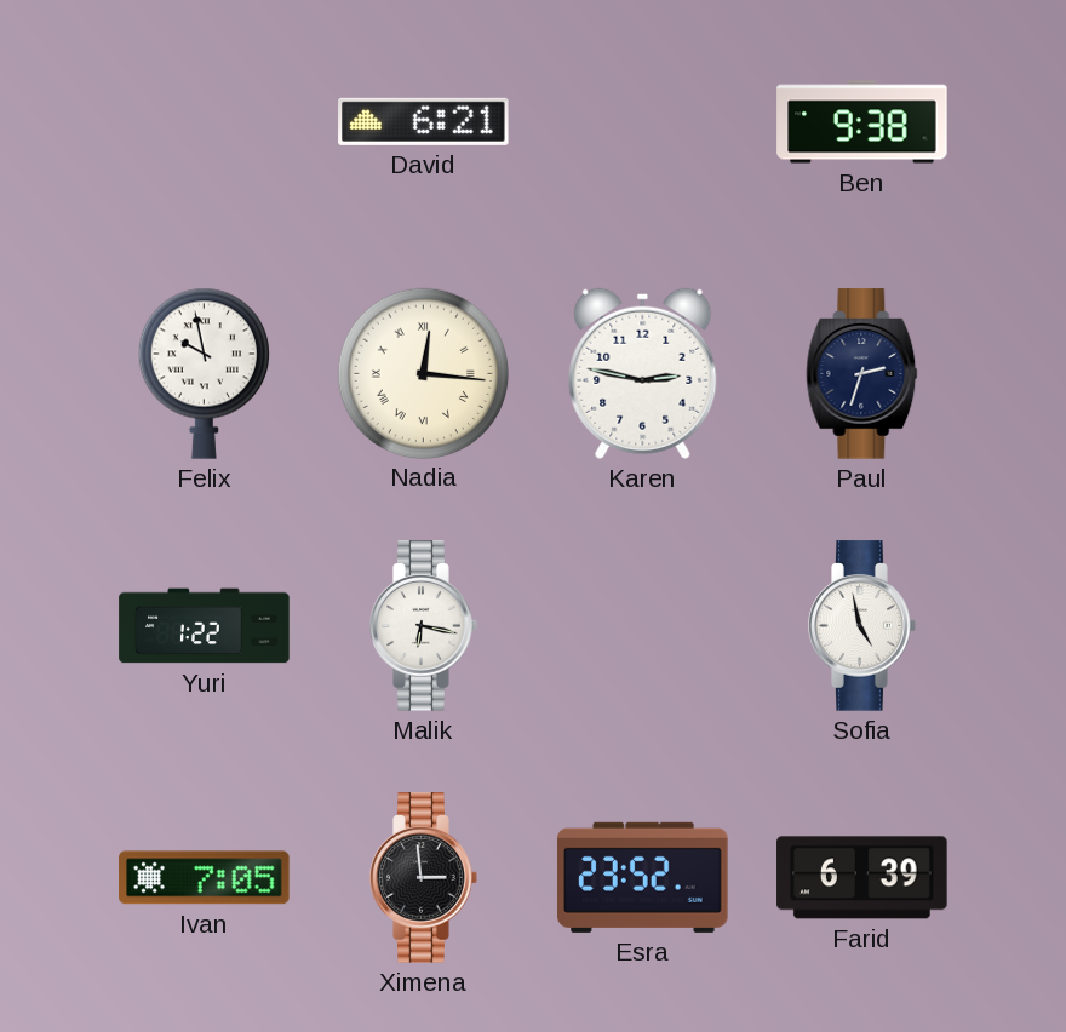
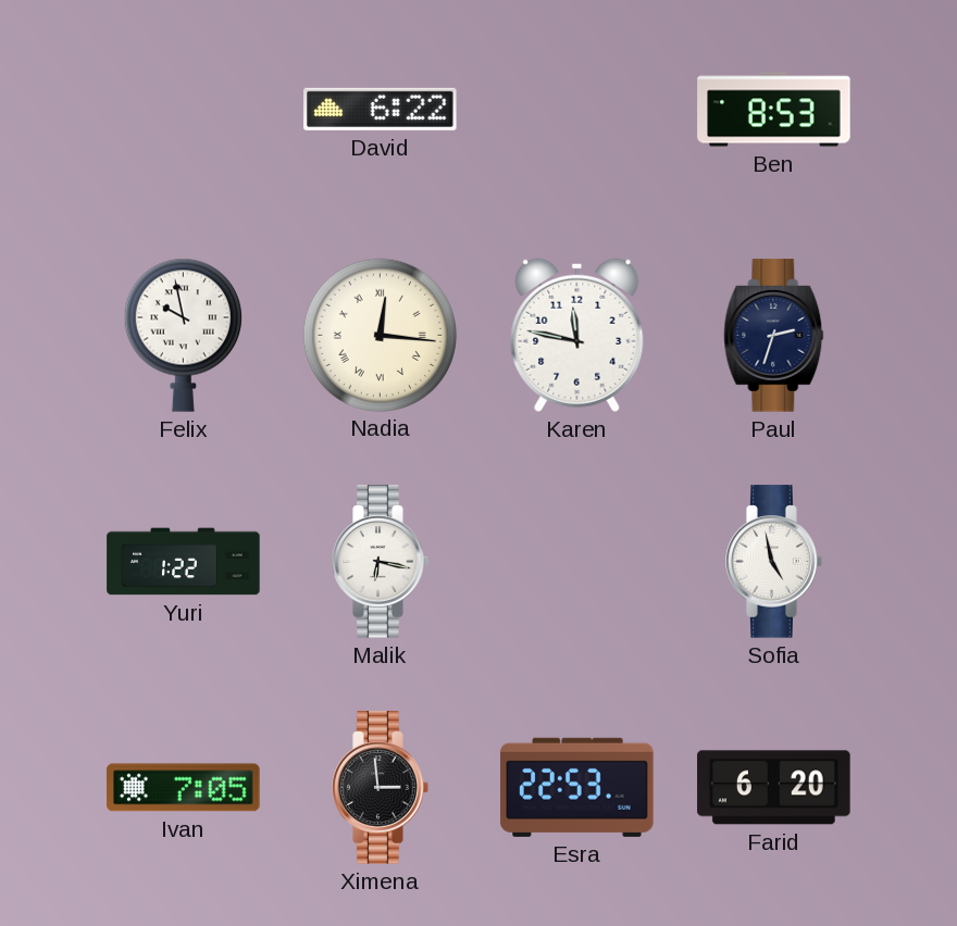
David: 6:21 -> 6:22 (381, 109)
Ben: 9:38 -> 8:53 (774, 110)
Karen: 2:47 -> 11:47 (577, 335)
Esra: 23:52 -> 22:53 (577, 787)
Farid: 6:39 -> 6:20 (774, 788)
